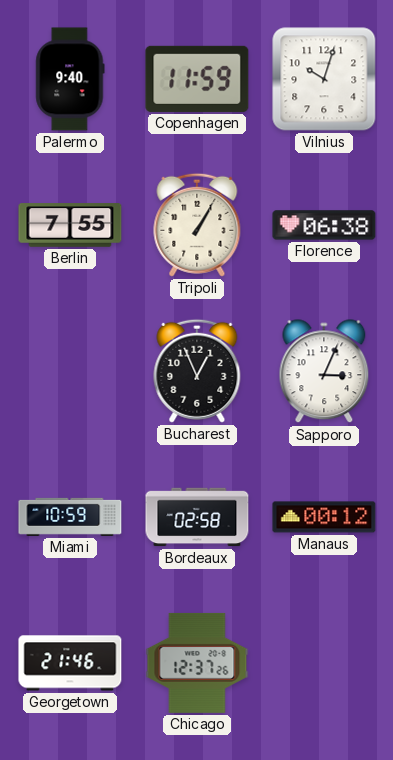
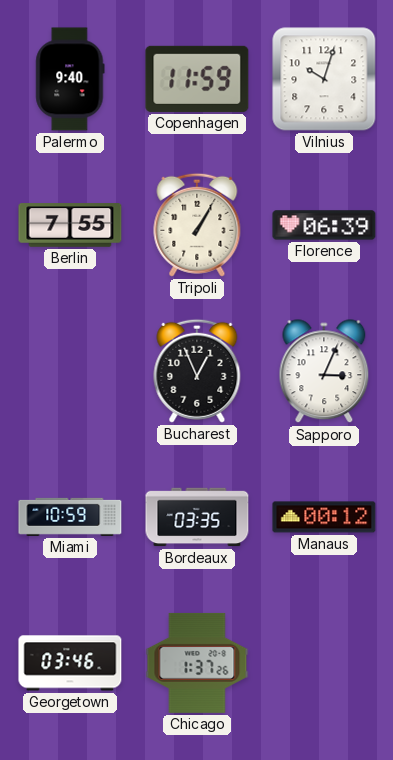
Florence: 06:38 -> 06:39 (324, 225)
Bordeaux: 02:58 -> 03:35 (197, 517)
Georgetown: 21:46 -> 03:46 (70, 663)
Chicago: 12:37 -> 1:37 (197, 663)
